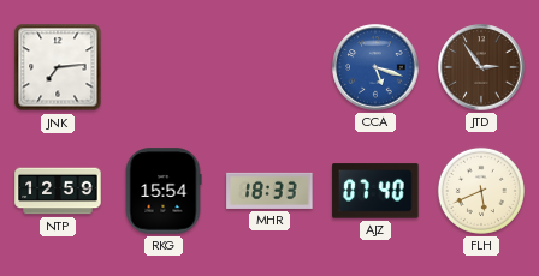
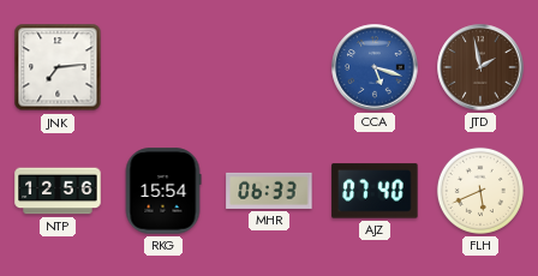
JTD: 2:54 -> 1:58 (480, 67)
NTP: 12:59 -> 12:56 (58, 191)
MHR: 18:33 -> 06:33 (269, 191)
